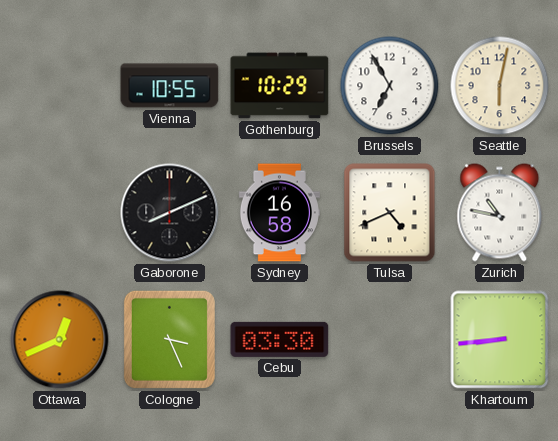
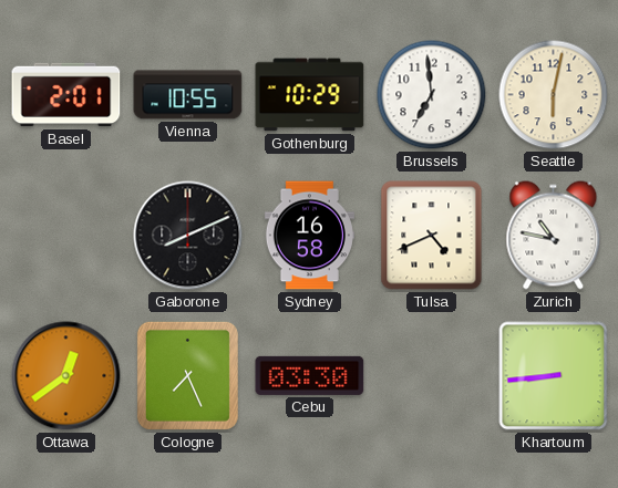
Basel: none -> 2:01 (66, 95)
Brussels: 6:55 -> 6:59 (432, 95)
Ottawa: 12:41 -> 12:39 (66, 376)
Cologne: 3:26 -> 7:26 (187, 375)
